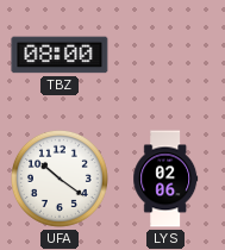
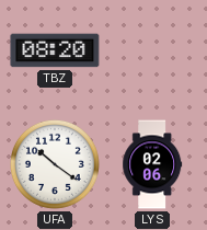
TBZ: 08:00 -> 08:20 (55, 50)
